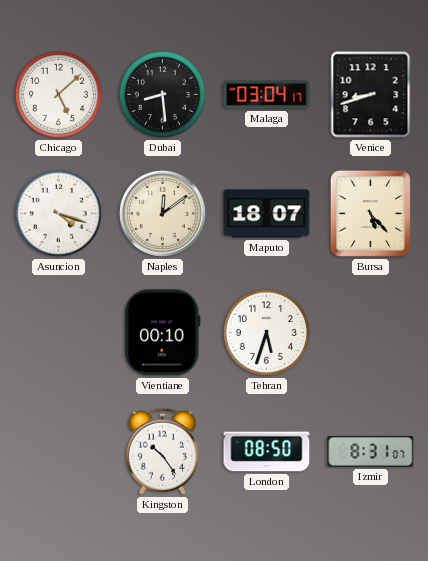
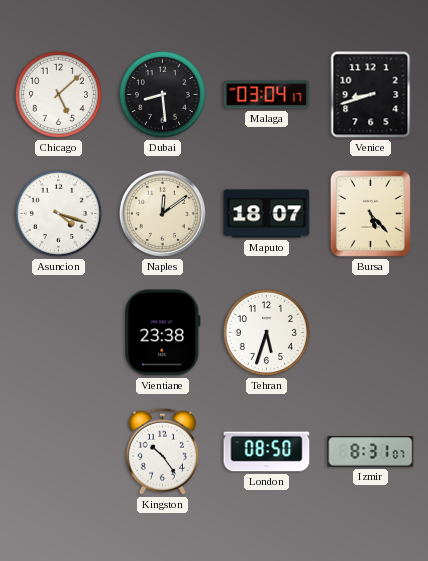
Vientiane: 00:10 -> 23:38 (163, 333)
